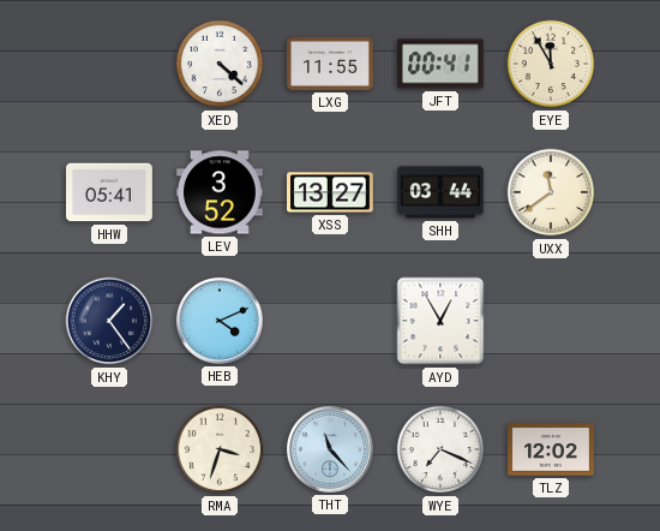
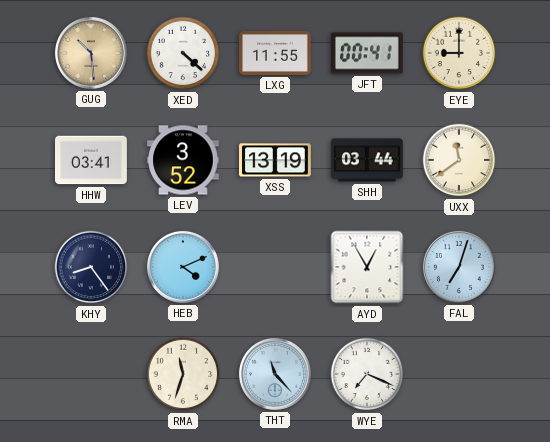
GUG: none -> 10:29 (91, 53)
EYE: 11:55 -> 9:00 (459, 53)
HHW: 05:41 -> 03:41 (92, 160)
XSS: 13:27 -> 13:19 (276, 160)
KHY: 1:24 -> 8:24 (91, 267)
FAL: none -> 7:03 (459, 267)
RMA: 3:33 -> 11:33 (183, 374)
TLZ: 12:02 -> none (552, 449)
